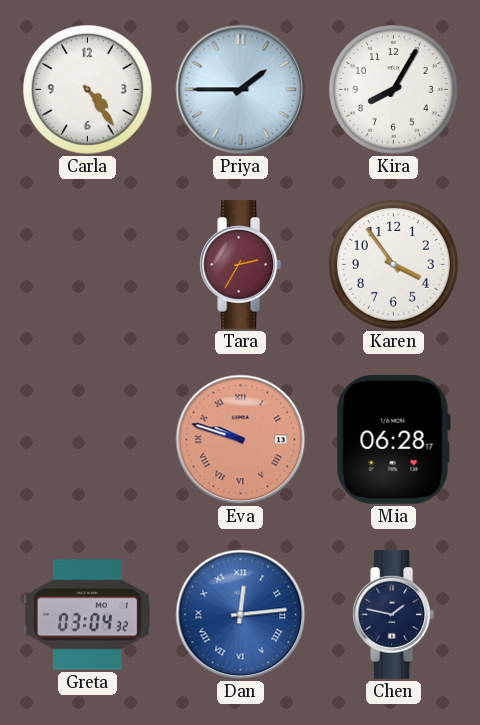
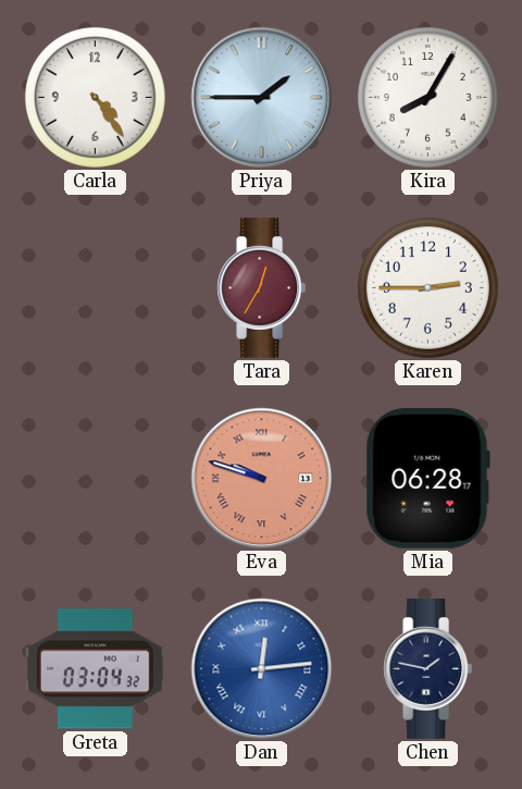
Tara: 2:35 -> 12:35 (262, 288)
Karen: 3:54 -> 2:45 (427, 287)
